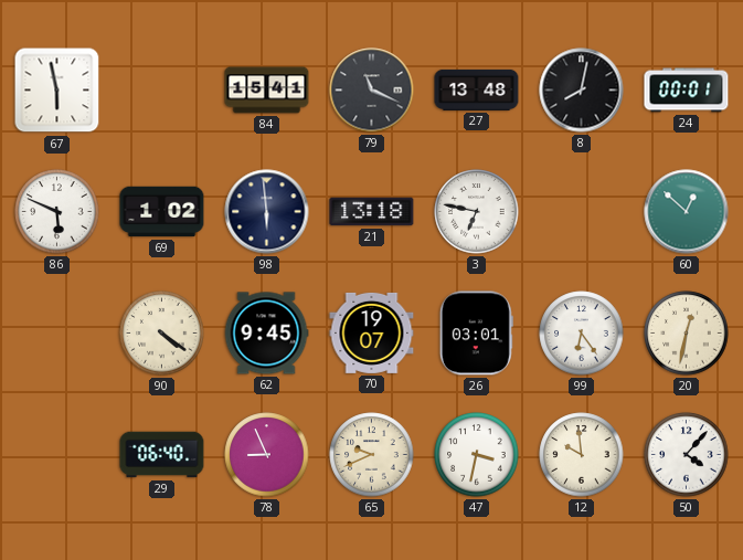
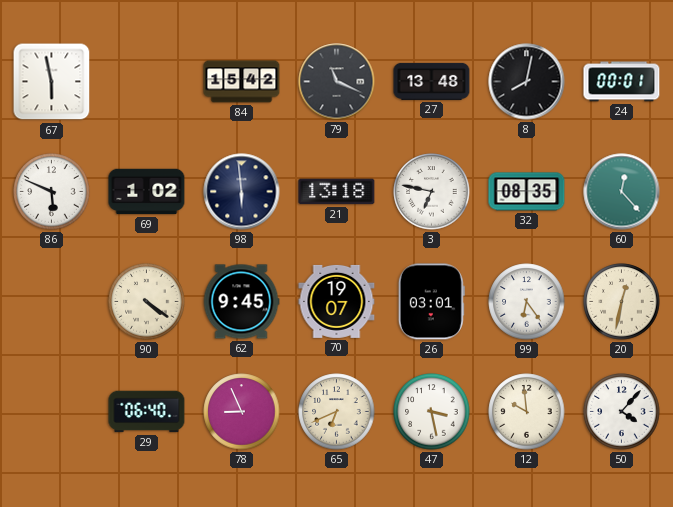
84: 15:41 -> 15:42 (242, 82)
32: none -> 08:35 (527, 192)
60: 12:52 -> 12:23 (622, 192)
65: 9:41 -> 6:41 (337, 412)
47: 3:32 -> 3:28 (432, 412)
